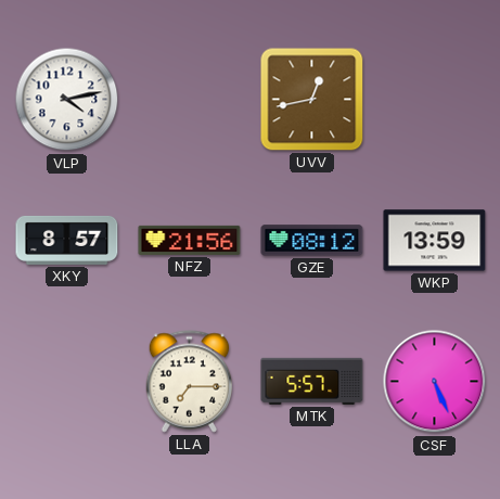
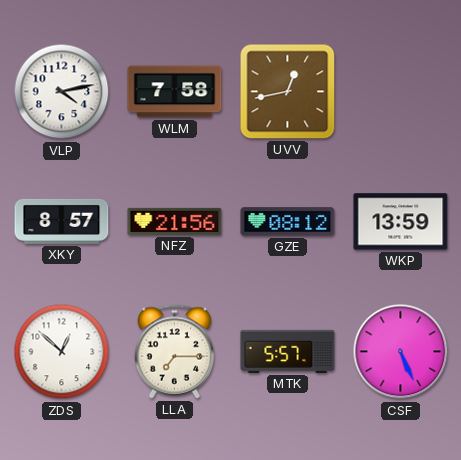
WLM: none -> 7:58 (175, 92)
ZDS: none -> 12:52 (62, 352)
